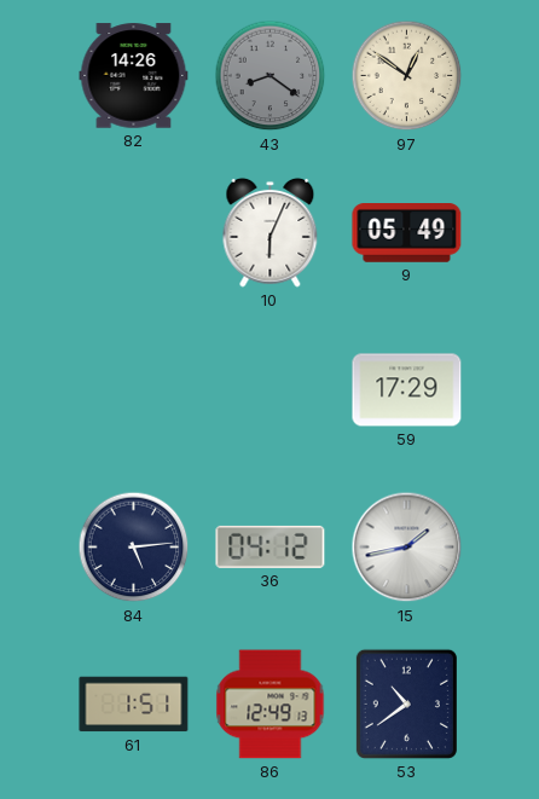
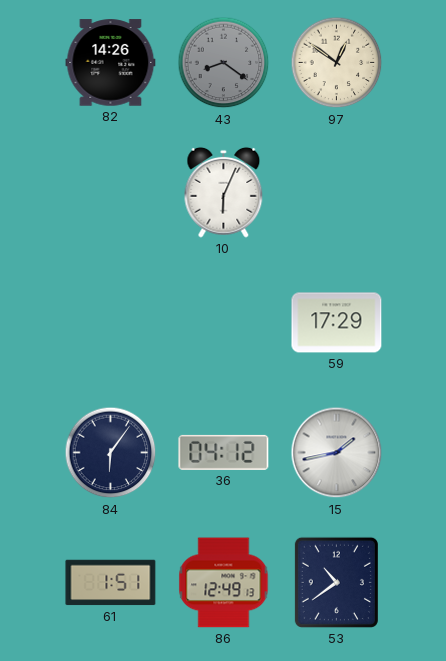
9: 05:49 -> none (407, 233)
84: 5:14 -> 6:06 (111, 453)
